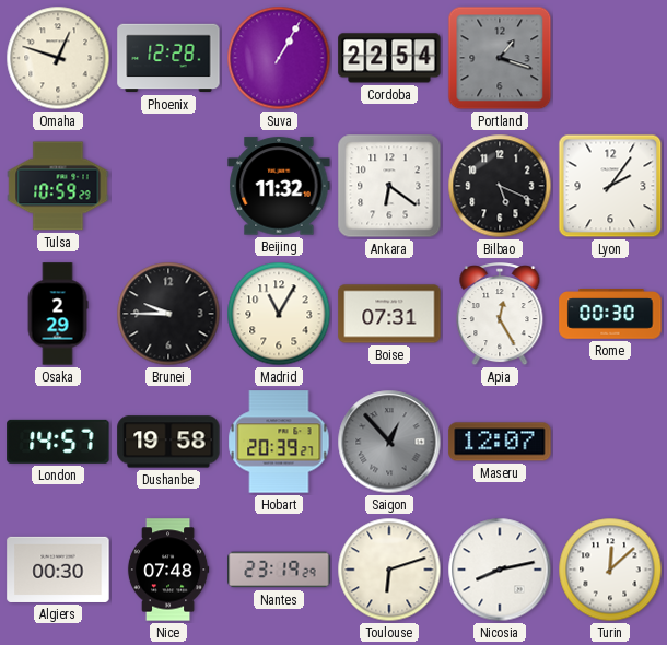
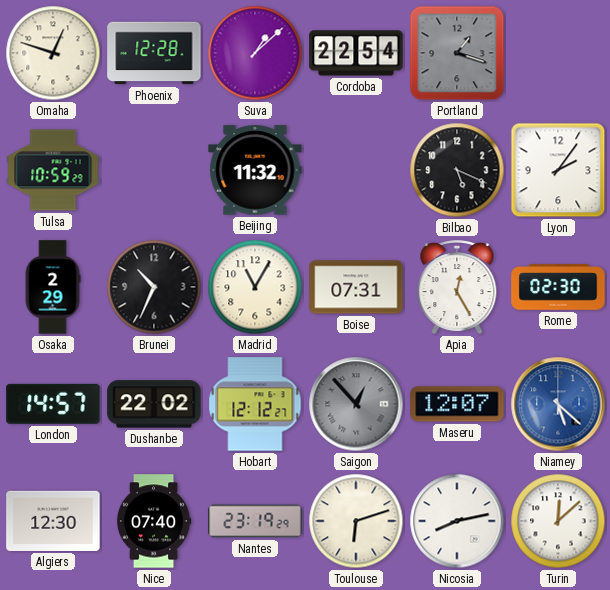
Suva: 1:05 -> 1:08 (255, 53)
Ankara: 6:21 -> none (389, 186)
Brunei: 9:45 -> 10:34 (154, 287)
Rome: 00:30 -> 02:30 (558, 287)
Dushanbe: 19:58 -> 22:02 (154, 404)
Hobart: 20:39 -> 12:12 (255, 404)
Niamey: none -> 5:22 (558, 404)
Algiers: 00:30 -> 12:30 (53, 521)
Nice: 07:48 -> 07:40 (154, 521)
